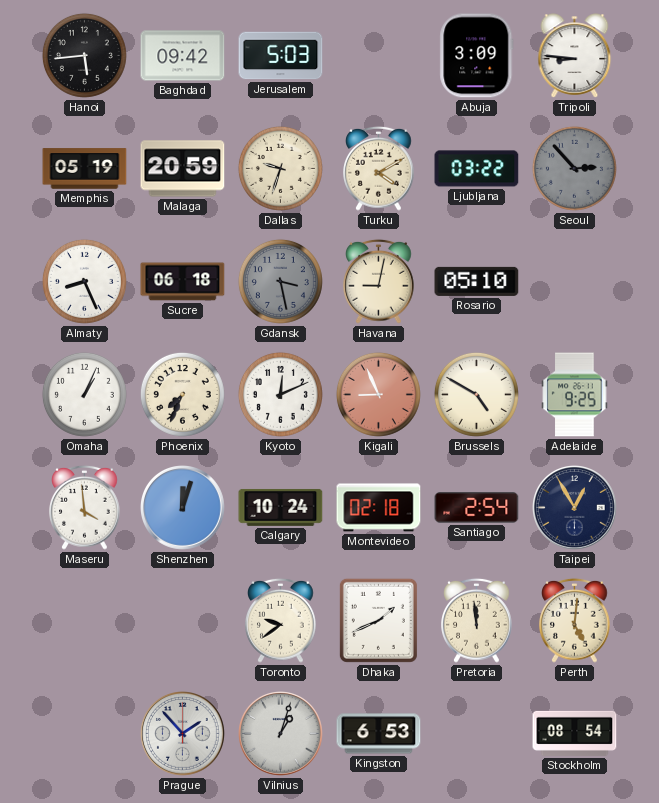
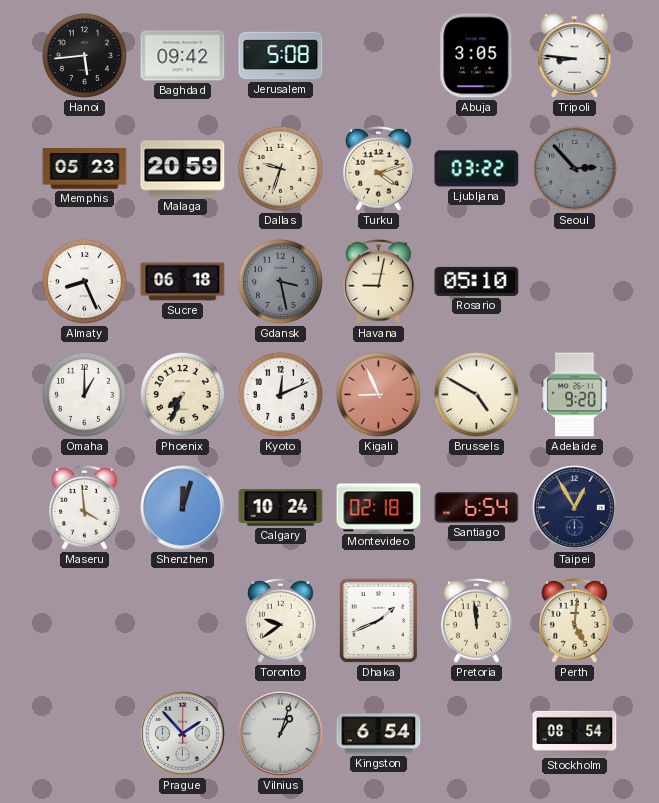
Jerusalem: 5:03 -> 5:08 (281, 56)
Abuja: 3:09 -> 3:05 (477, 56)
Memphis: 05:19 -> 05:23 (85, 169)
Turku: 4:10 -> 4:12 (379, 168)
Omaha: 1:04 -> 1:00 (84, 394)
Adelaide: 9:25 -> 9:20 (575, 395)
Santiago: 2:54 -> 6:54 (477, 508)
Kingston: 6:53 -> 6:54 (379, 734)
